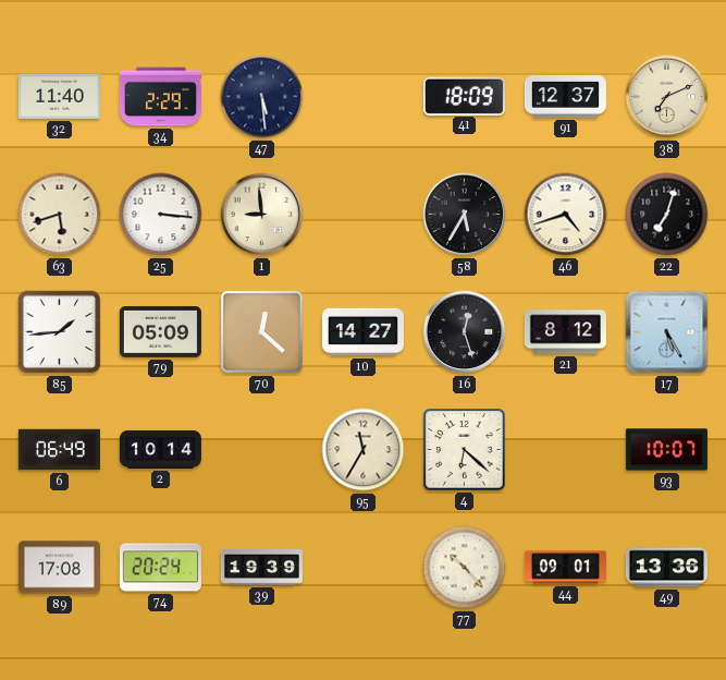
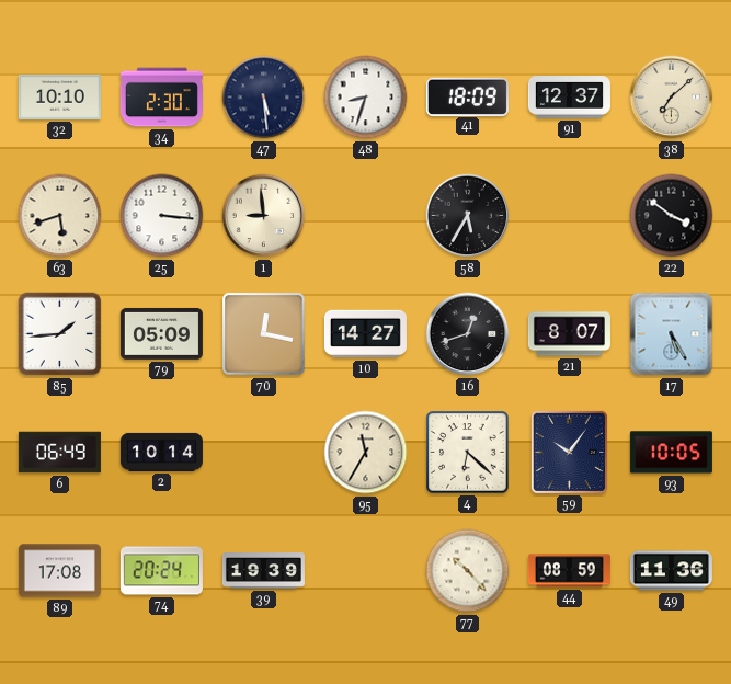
32: 11:40 -> 10:10 (59, 96)
34: 2:29 -> 2:30 (161, 98)
48: none -> 8:33 (366, 98)
38: 7:11 -> 7:08 (672, 98)
46: 4:42 -> none (566, 215)
22: 7:03 -> 3:51 (672, 216)
70: 12:22 -> 12:17 (264, 334)
16: 12:27 -> 12:42 (468, 334)
21: 8:12 -> 8:07 (569, 334)
59: none -> 10:06 (569, 452)
93: 10:07 -> 10:05 (671, 453)
44: 09:01 -> 08:59 (569, 571)
49: 13:36 -> 11:36 (671, 571)
